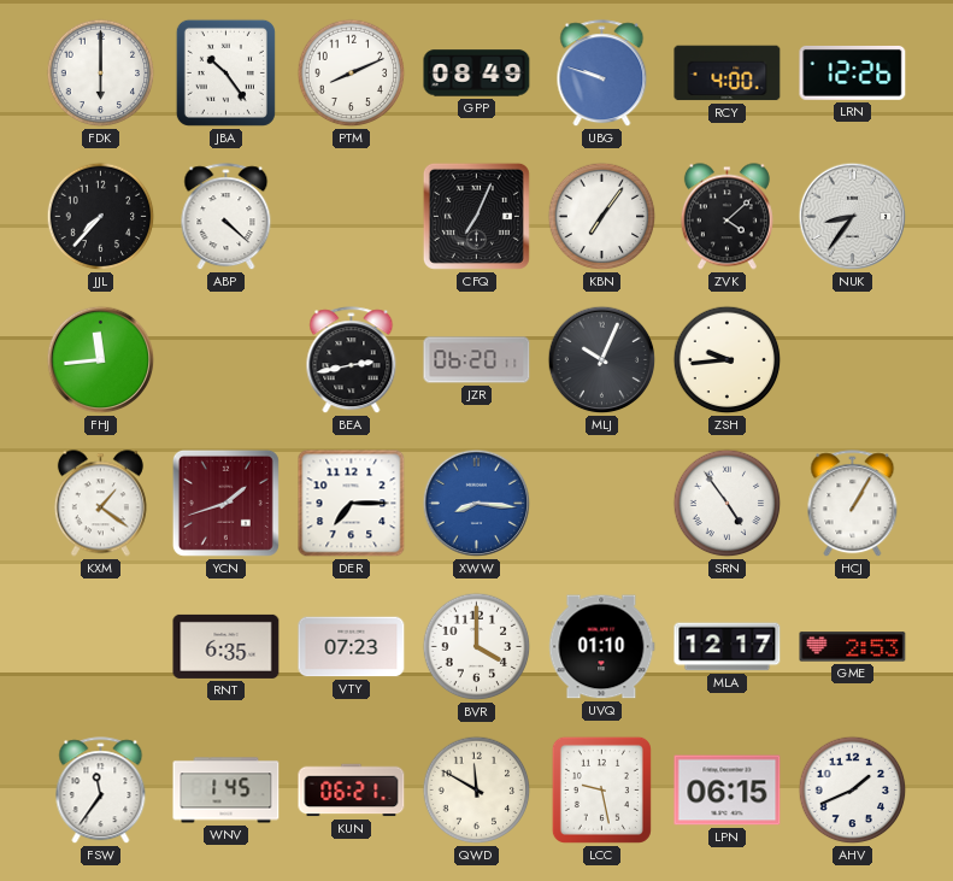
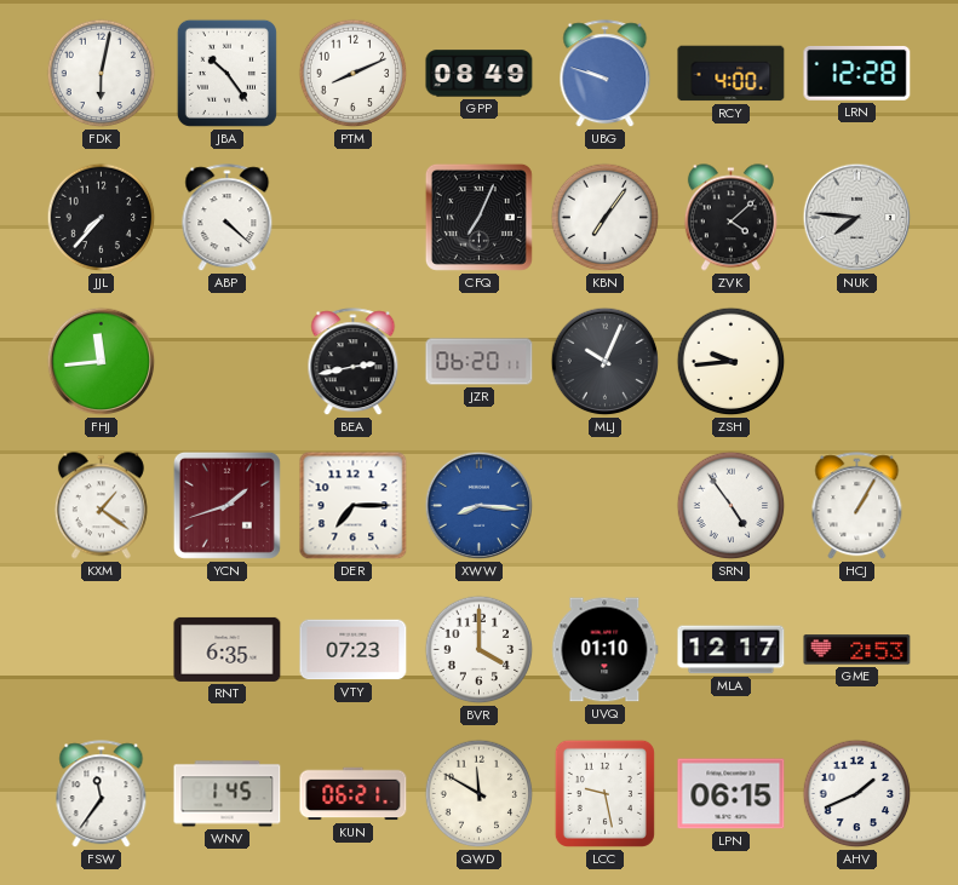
FDK: 6:00 -> 6:02 (102, 74)
LRN: 12:26 -> 12:28 (857, 73)
NUK: 8:36 -> 7:46 (857, 218)
